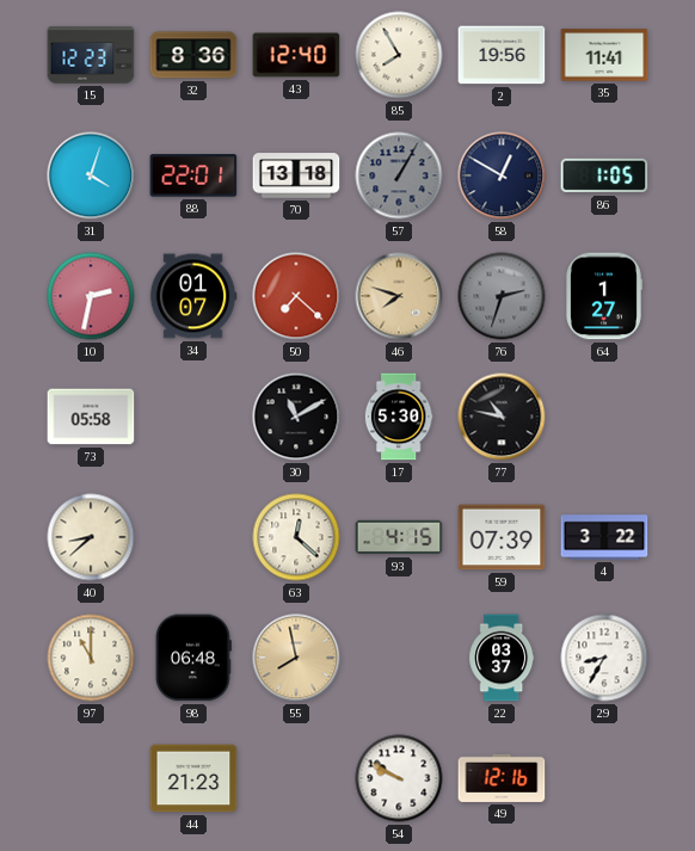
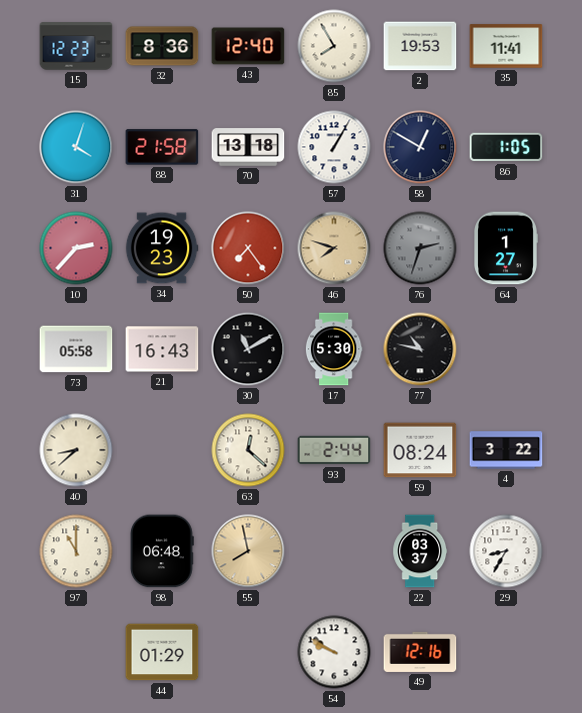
2: 19:56 -> 19:53 (420, 46)
88: 22:01 -> 21:58 (162, 147)
57 dial: grey -> white (334, 147)
10: 2:32 -> 2:37 (76, 248)
34: 01:07 -> 19:23 (162, 248)
50: 7:22 -> 7:24 (248, 248)
21: none -> 16:43 (162, 349)
93: 4:15 -> 2:44 (334, 450)
59: 07:39 -> 08:24 (420, 450)
44: 21:23 -> 01:29 (162, 652)
